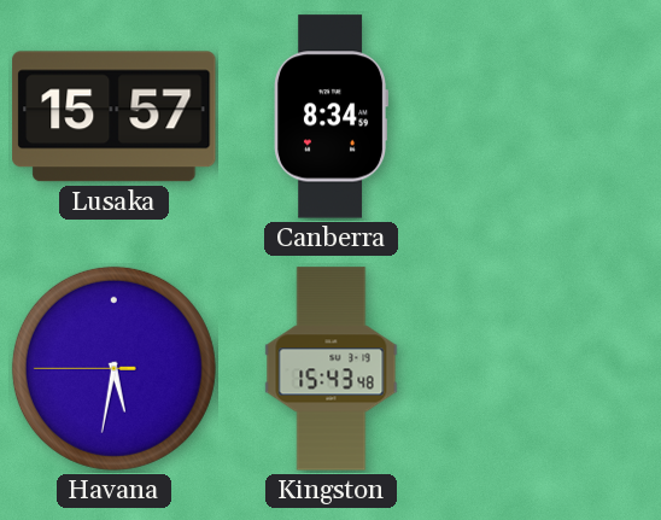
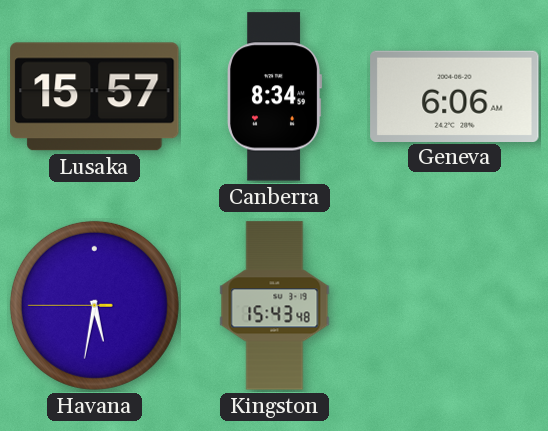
Geneva: none -> 6:06 (455, 96)
